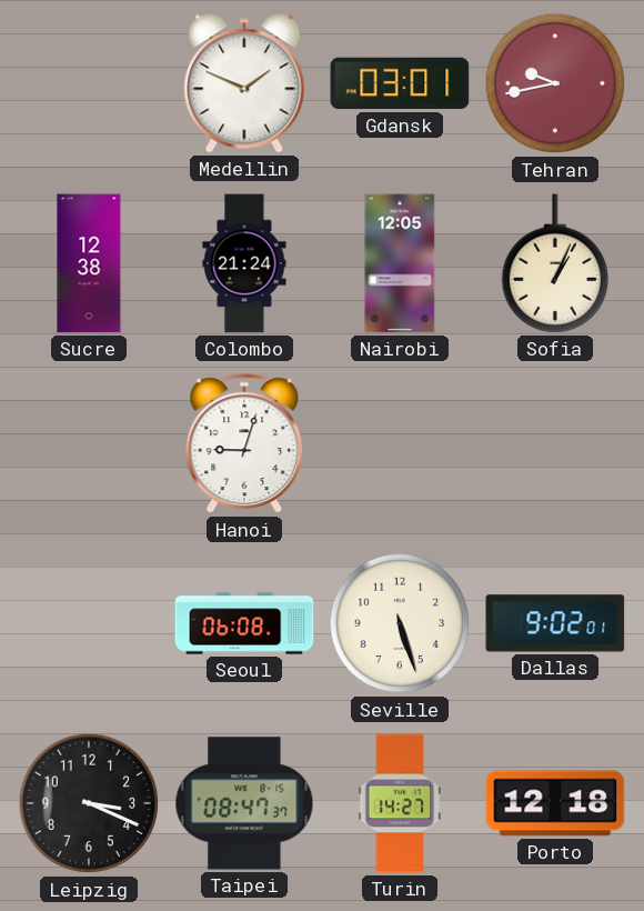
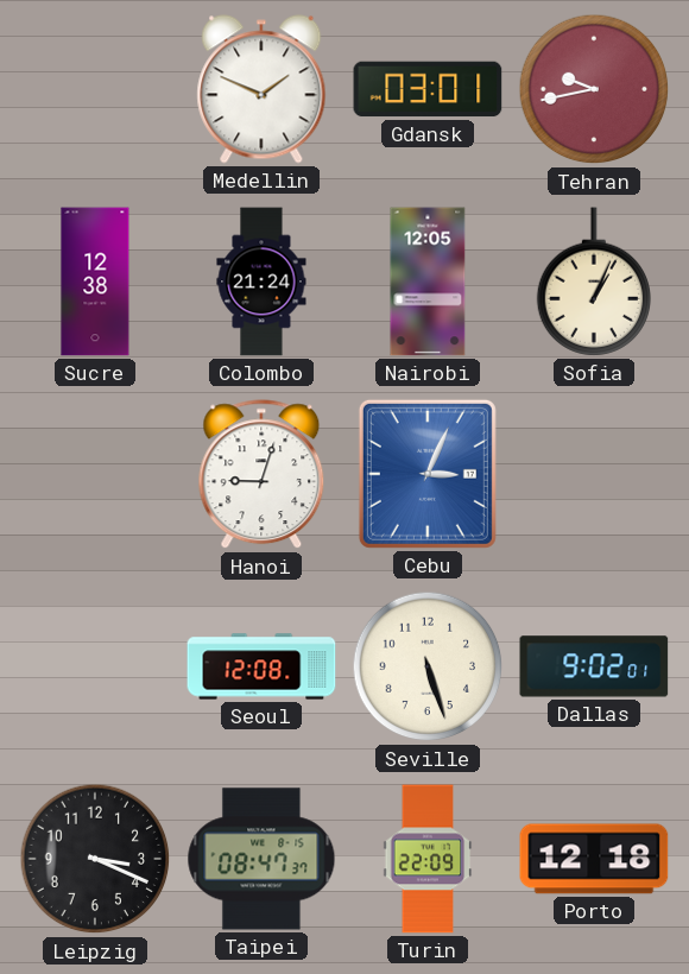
Cebu: none -> 3:04 (428, 474)
Seoul: 06:08 -> 12:08 (261, 666)
Turin: 14:27 -> 22:09 (428, 859)
